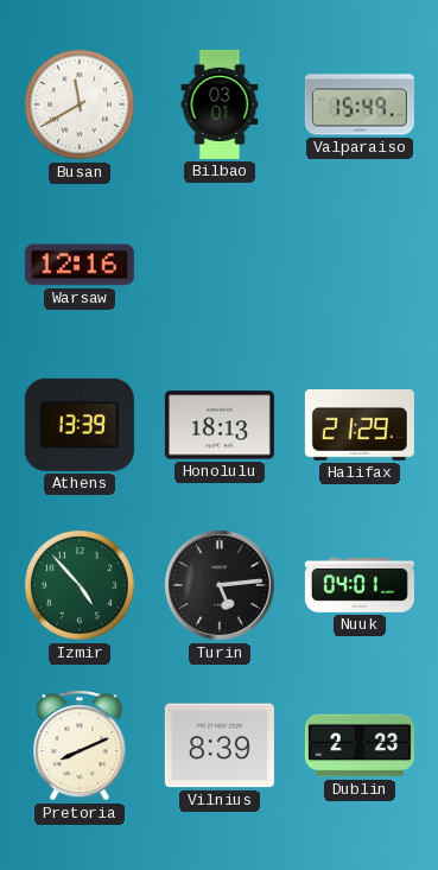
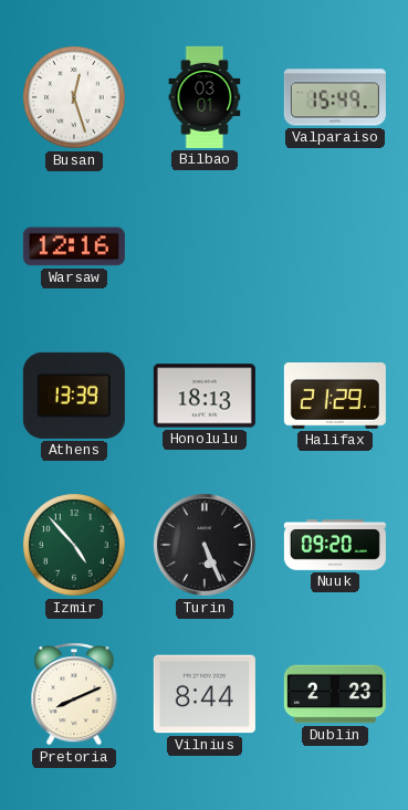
Busan: 11:40 -> 12:27 (74, 97)
Turin: 5:14 -> 5:26 (206, 546)
Nuuk: 04:01 -> 09:20 (335, 546)
Vilnius: 8:39 -> 8:44 (205, 694)
